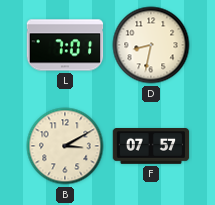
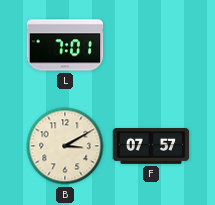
D: 8:32 -> none (151, 45)
